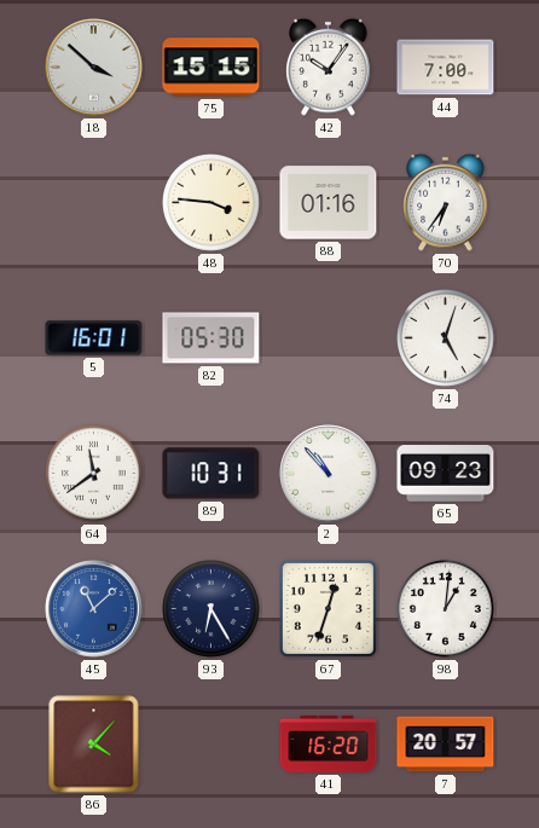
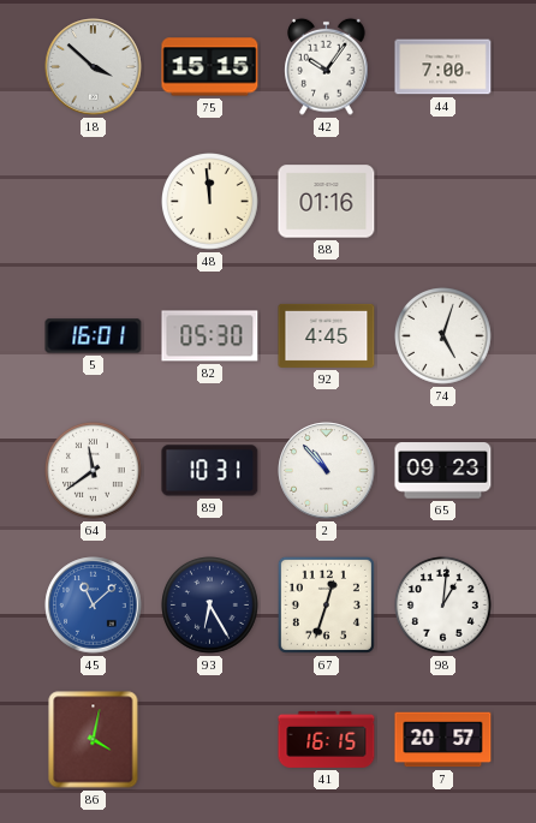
48: 3:46 -> 11:59 (210, 202)
70: 6:36 -> none (446, 202)
92: none -> 4:45 (327, 335)
86: 4:07 -> 4:02 (94, 740)
41: 16:20 -> 16:15 (327, 739)
